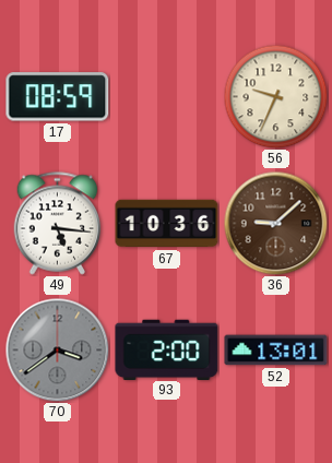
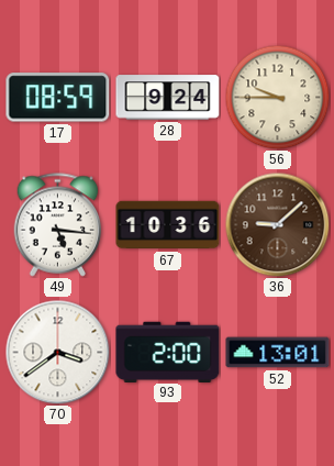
28: none -> 9:24 (168, 98)
56: 9:34 -> 9:45 (277, 97)
70 dial: grey -> white (57, 352)
